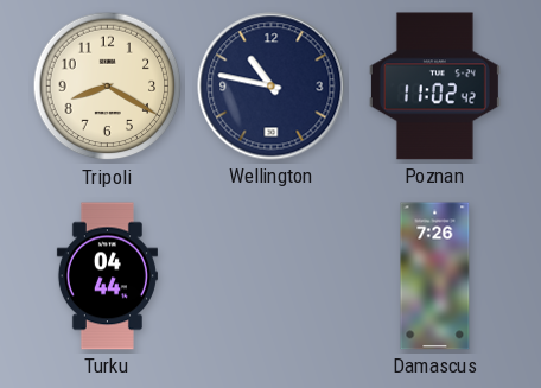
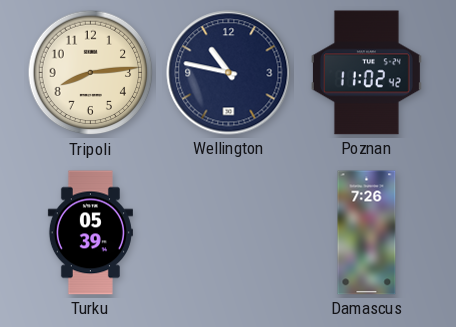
Tripoli: 8:20 -> 8:14 (91, 73)
Turku: 04:44 -> 05:39 (90, 233)
